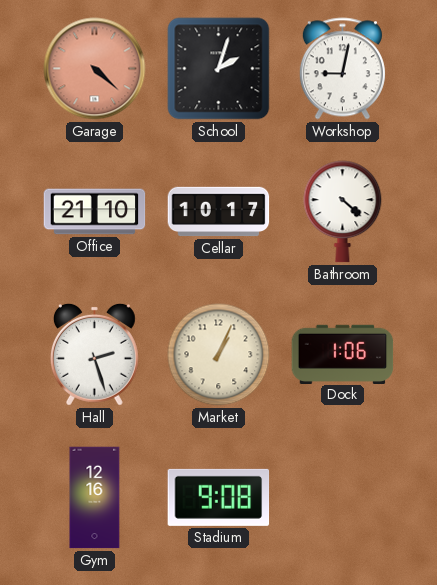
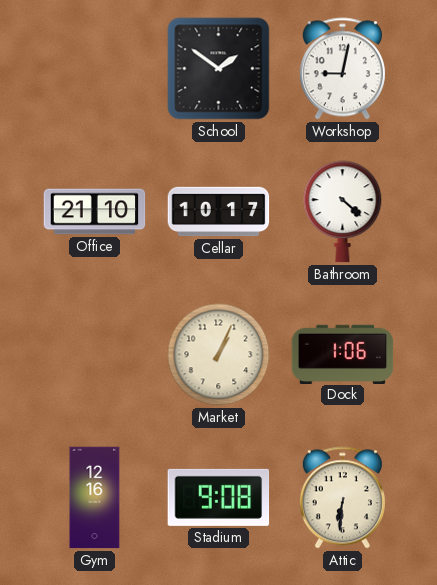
Garage: 4:22 -> none (95, 69)
School: 2:03 -> 1:51 (219, 69)
Hall: 2:27 -> none (94, 354)
Attic: none -> 6:31 (342, 498)
